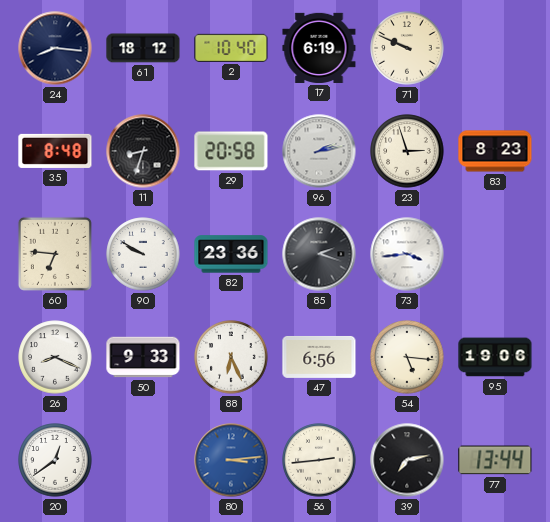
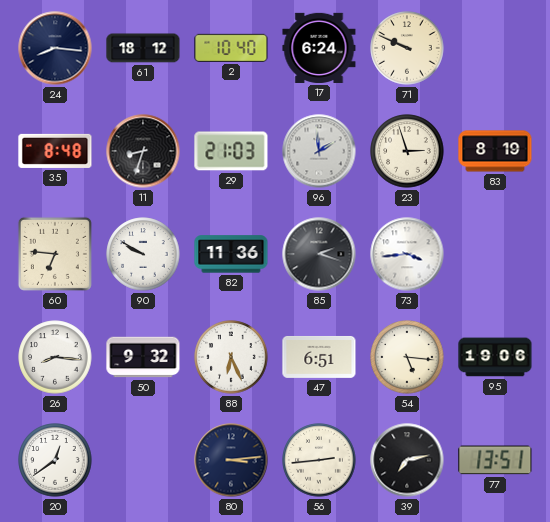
17: 6:19 -> 6:24 (319, 48)
29: 20:58 -> 21:03 (231, 151)
96: 2:13 -> 1:59 (319, 151)
83: 8:23 -> 8:19 (495, 151)
82: 23:36 -> 11:36 (231, 254)
26: 8:19 -> 8:16 (55, 357)
50: 9:33 -> 9:32 (143, 357)
47: 6:56 -> 6:51 (319, 357)
80 dial: blue -> navy (231, 460)
77: 13:44 -> 13:51 (495, 460)
